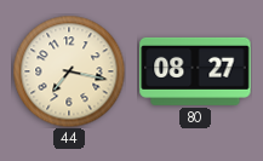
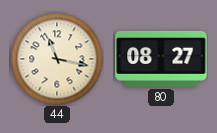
44: 7:17 -> 11:17 (57, 59)
